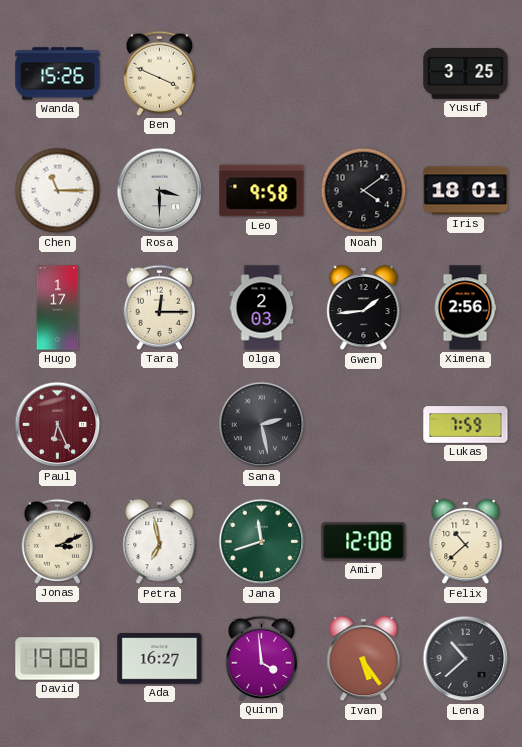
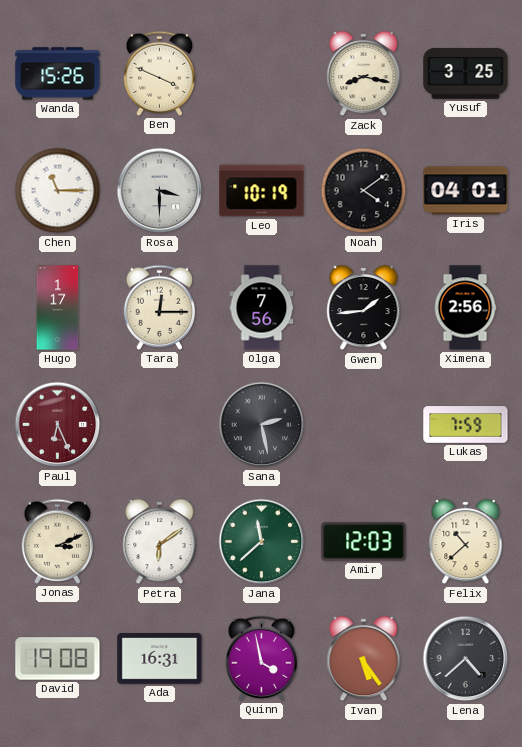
Zack: none -> 8:17 (364, 74)
Leo: 9:58 -> 10:19 (262, 191)
Iris: 18:01 -> 04:01 (466, 191)
Olga: 2:03 -> 7:56 (262, 308)
Petra: 6:58 -> 6:09 (160, 542)
Jana: 11:42 -> 11:38 (262, 542)
Amir: 12:08 -> 12:03 (364, 542)
Ada: 16:27 -> 16:31 (160, 659)
Quinn: 3:59 -> 3:58 (262, 658)
Lena: 10:38 -> 4:38 (466, 659)
